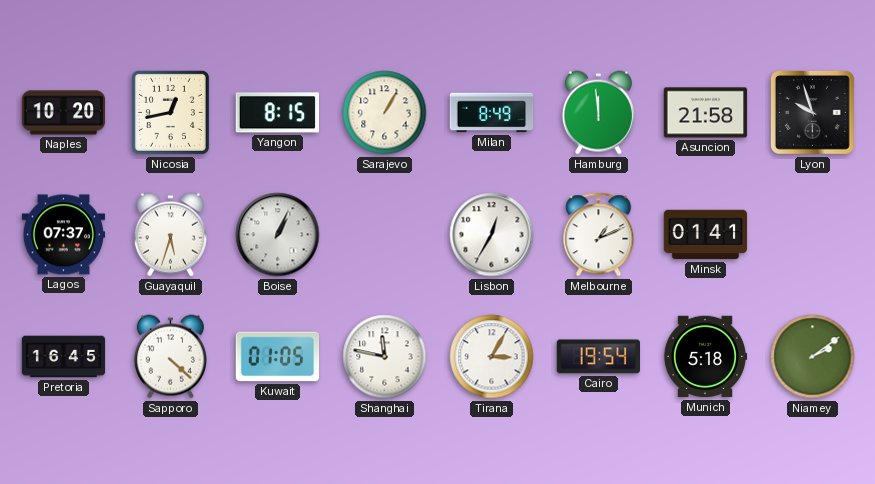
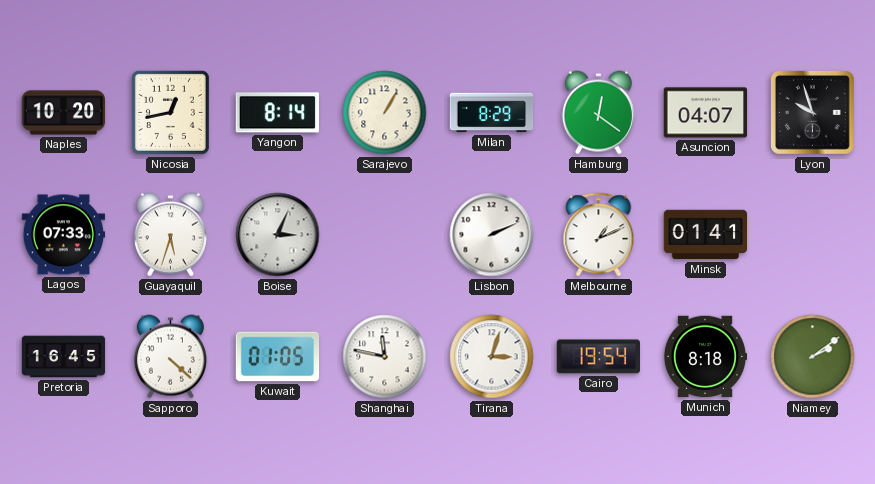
Yangon: 8:15 -> 8:14 (277, 113)
Milan: 8:49 -> 8:29 (492, 113)
Hamburg: 11:59 -> 12:21 (598, 113)
Asuncion: 21:58 -> 04:07 (706, 113)
Lagos: 07:37 -> 07:33 (64, 235)
Boise: 1:04 -> 3:04 (278, 235)
Lisbon: 12:35 -> 2:11 (492, 235)
Tirana: 3:05 -> 3:03 (492, 357)
Munich: 5:18 -> 8:18 (705, 357)
